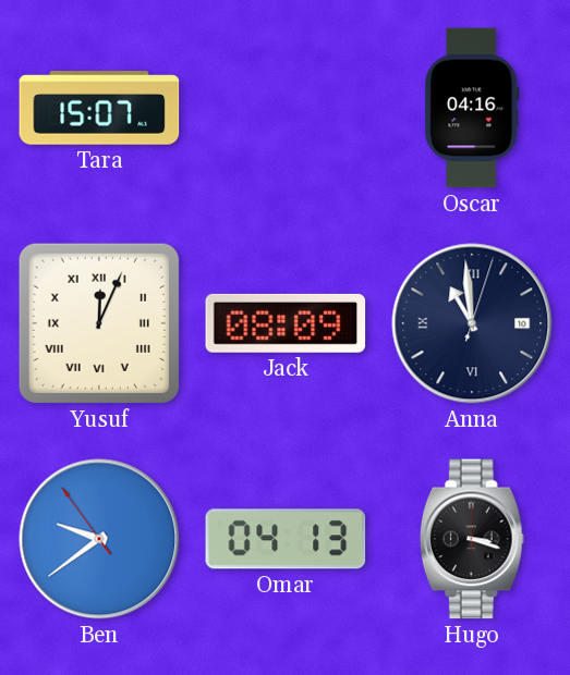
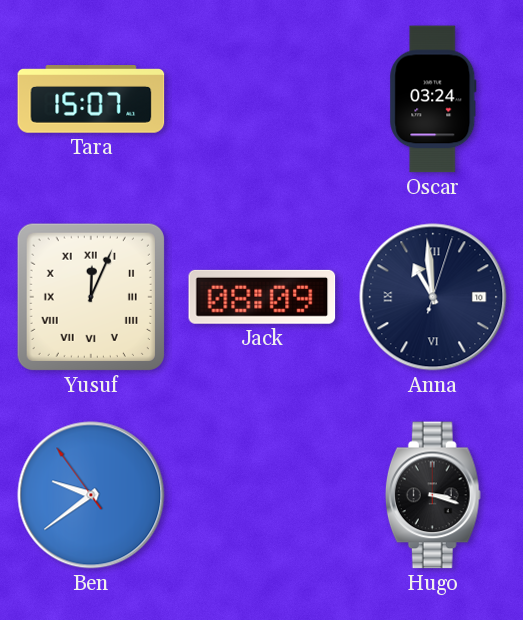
Oscar: 04:16 -> 03:24 (433, 99)
Omar: 04:13 -> none (286, 539)
